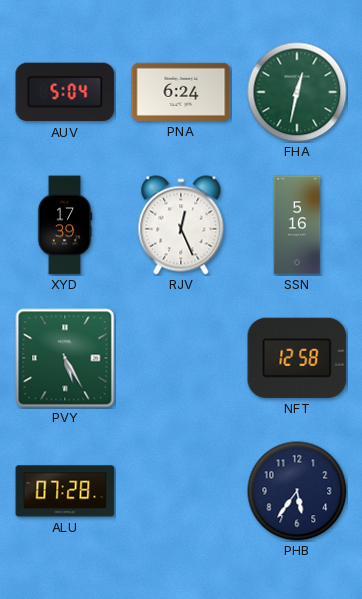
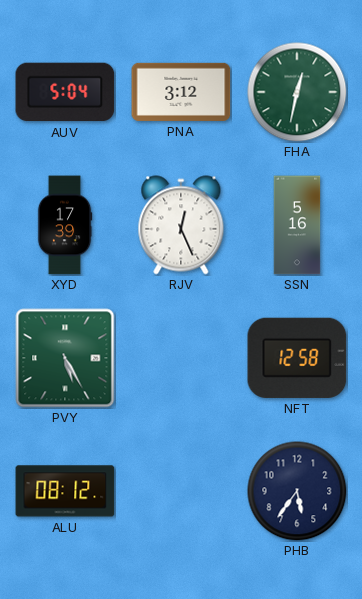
PNA: 6:24 -> 3:12 (181, 92)
ALU: 07:28 -> 08:12 (65, 491)
